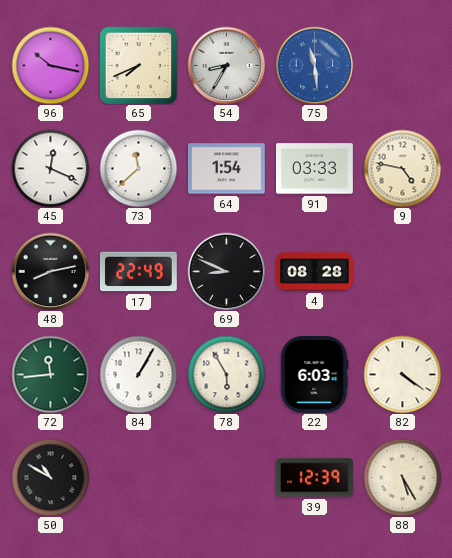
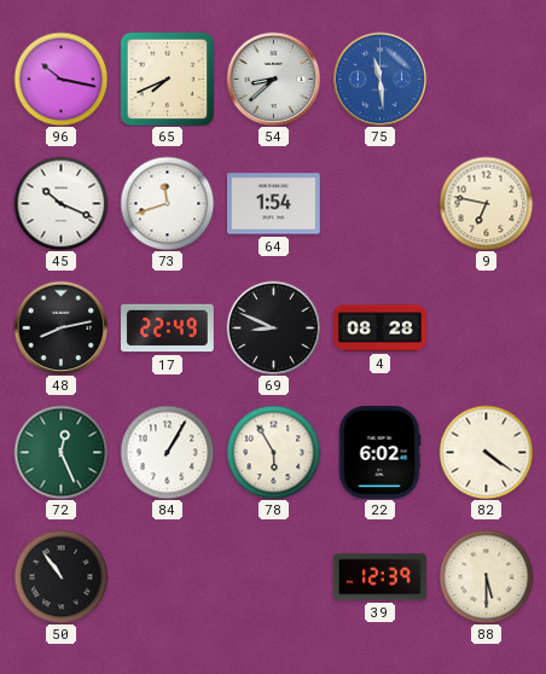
54: 8:35 -> 8:38 (273, 79)
45: 12:19 -> 10:19 (60, 203)
73: 11:38 -> 11:42 (167, 203)
91: 03:33 -> none (315, 169)
9: 4:47 -> 6:47 (486, 203)
72: 11:44 -> 12:26 (60, 452)
22: 6:03 -> 6:02 (379, 453)
50: 10:50 -> 10:54 (60, 576)
88: 5:25 -> 5:30 (486, 576)
